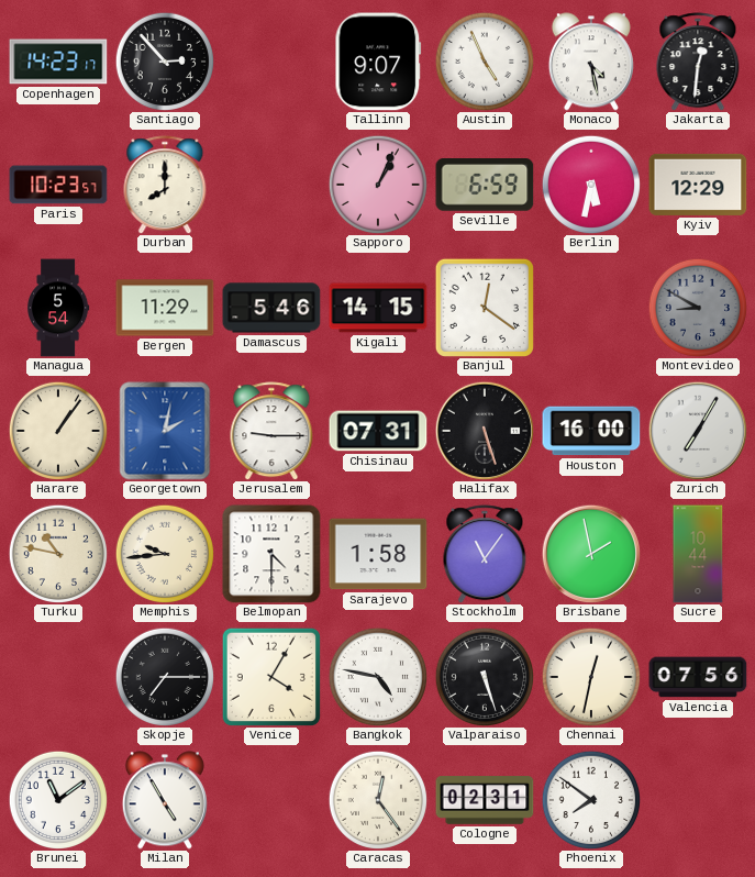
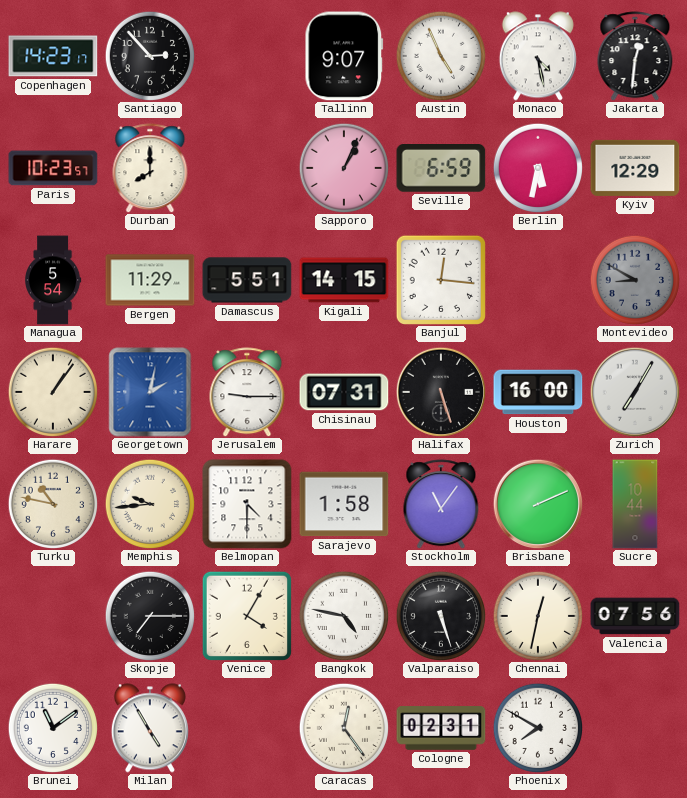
Damascus: 5:46 -> 5:51 (247, 280)
Banjul: 12:21 -> 12:16 (441, 280)
Brisbane: 1:58 -> 2:11 (537, 503)
Phoenix: 7:51 -> 7:50 (537, 727)
